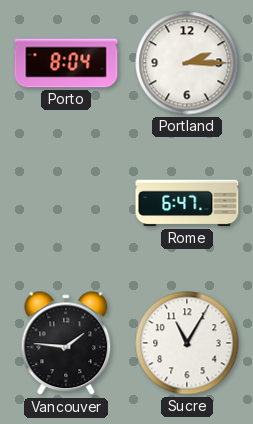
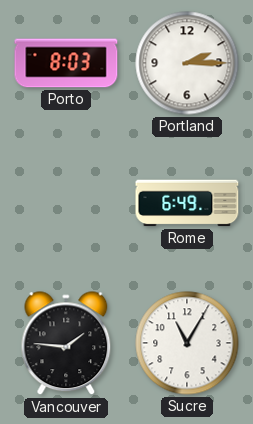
Porto: 8:04 -> 8:03 (66, 63)
Rome: 6:47 -> 6:49 (187, 203)
